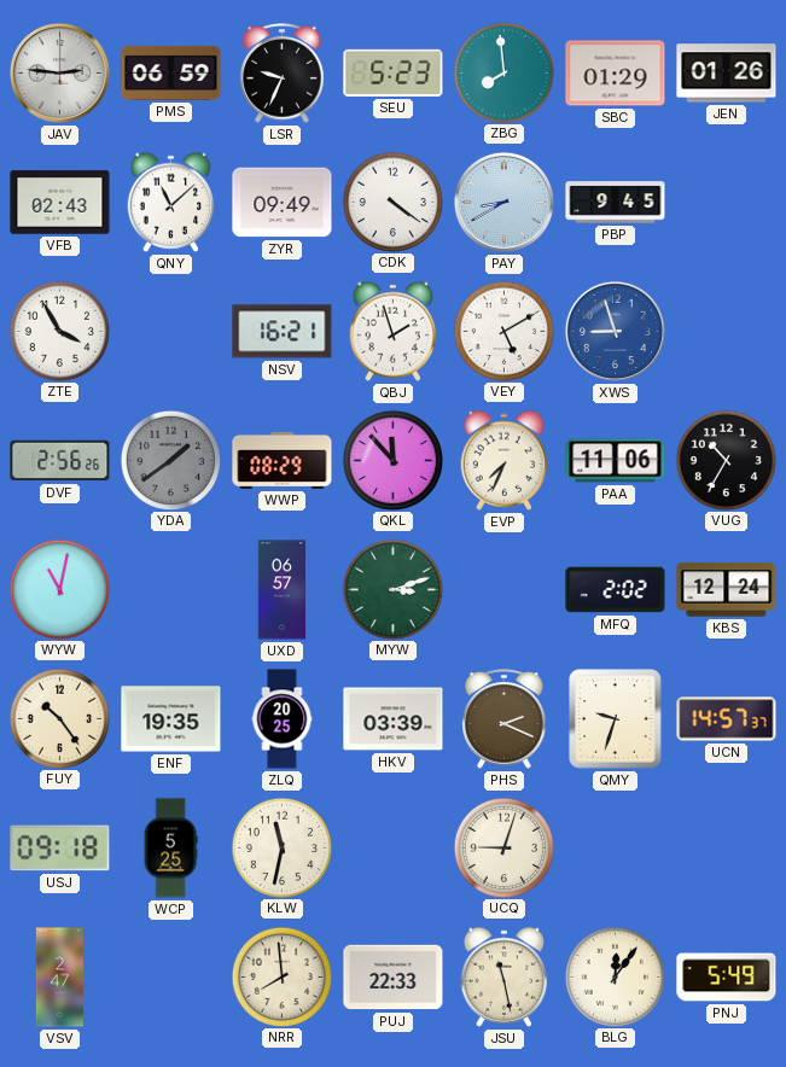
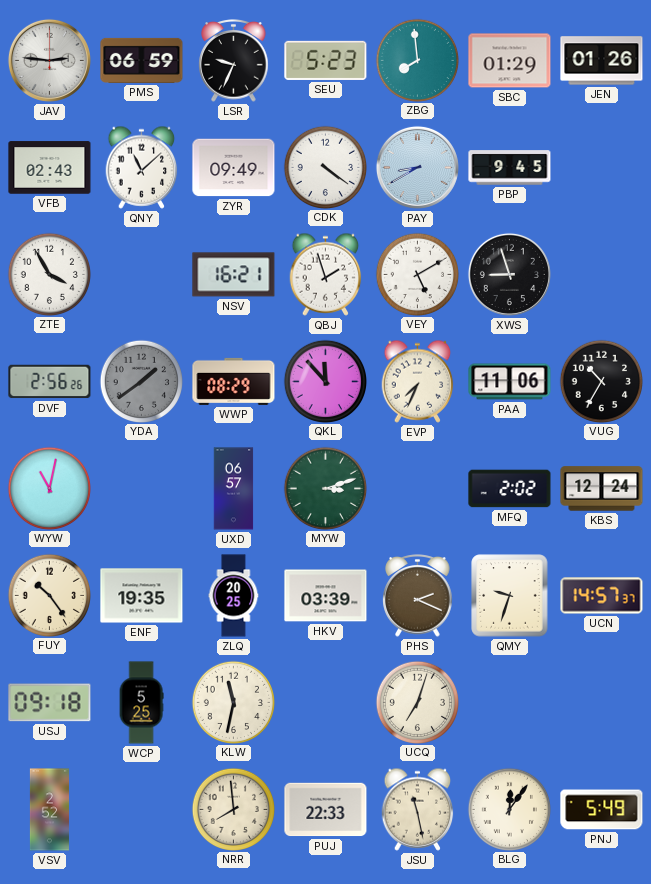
XWS dial: blue -> black (509, 274)
UCQ: 9:03 -> 7:03 (417, 702)
VSV: 2:47 -> 2:52 (49, 810)
